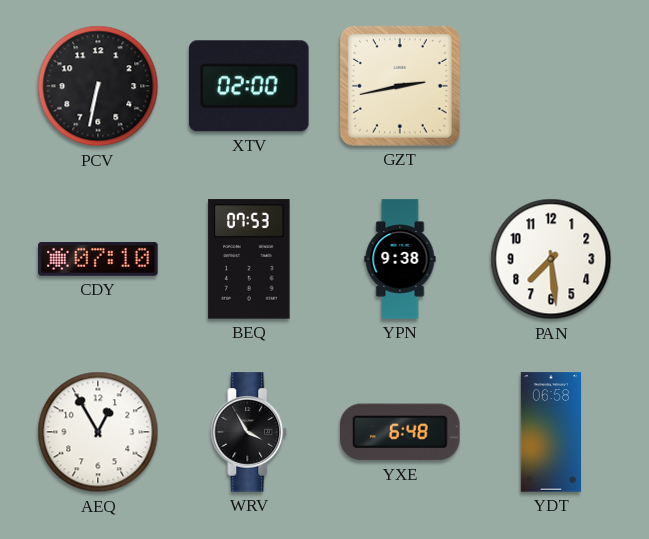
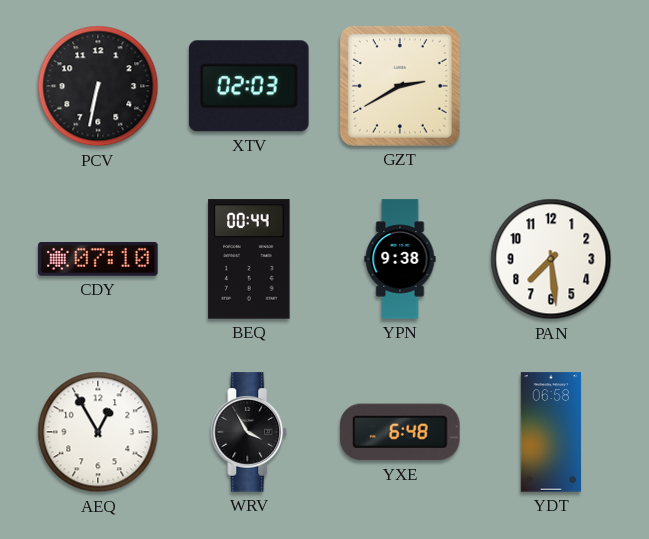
XTV: 02:00 -> 02:03 (249, 86)
GZT: 2:43 -> 2:40 (400, 86)
BEQ: 07:53 -> 00:44 (249, 259)
